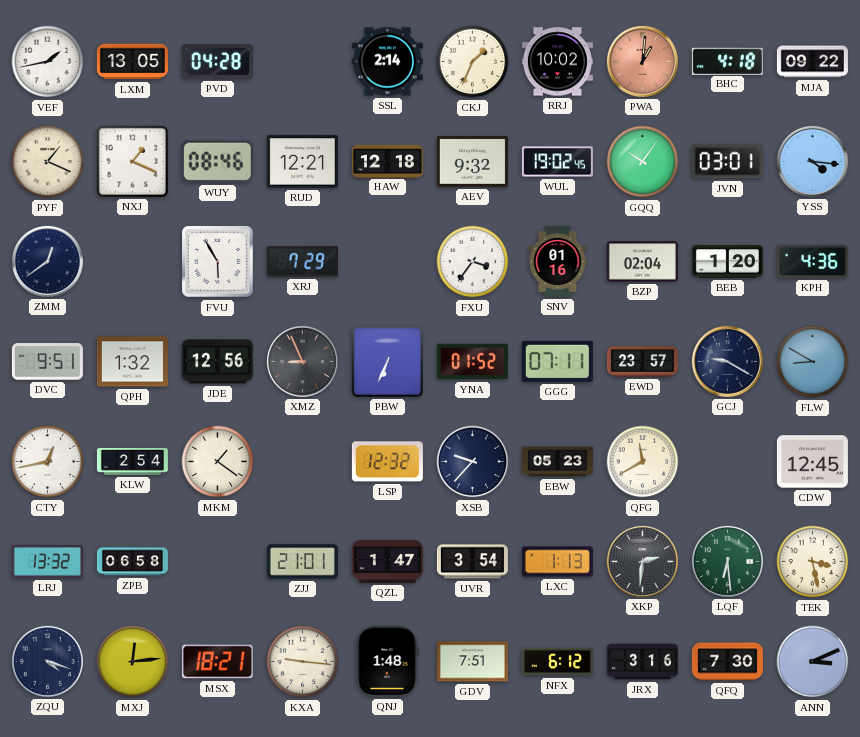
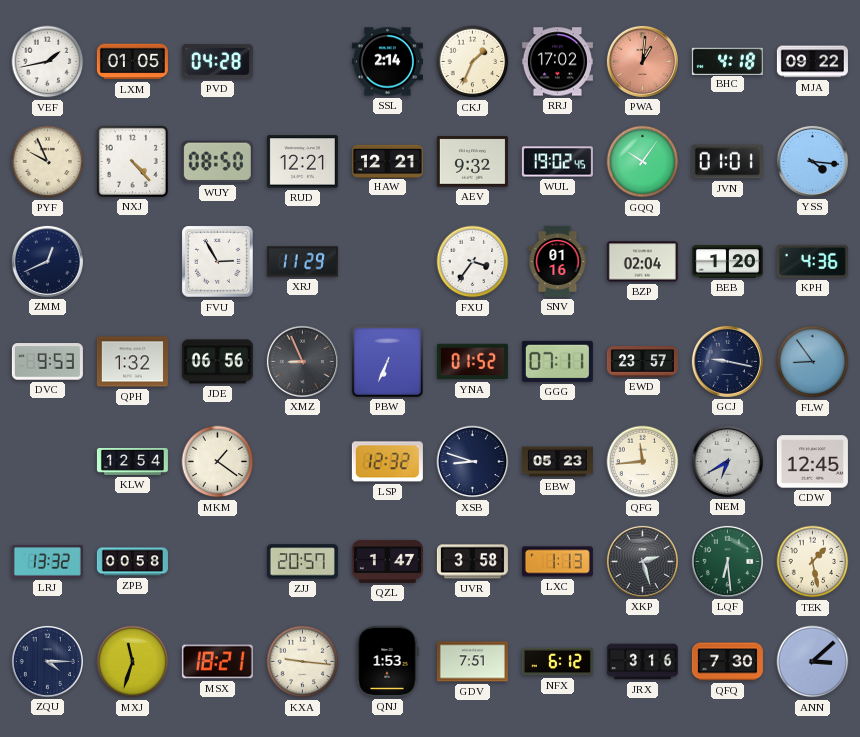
LXM: 13:05 -> 01:05 (132, 62)
RRJ: 10:02 -> 17:02 (557, 62)
PYF: 1:19 -> 9:56 (48, 162)
NXJ: 1:19 -> 4:23 (132, 161)
WUY: 08:46 -> 08:50 (217, 162)
HAW: 12:18 -> 12:21 (387, 161)
JVN: 03:01 -> 01:01 (727, 162)
ZMM: 12:39 -> 12:41 (47, 261)
FVU: 5:55 -> 2:55 (218, 262)
XRJ: 7:29 -> 11:29 (302, 262)
DVC: 9:51 -> 9:53 (47, 362)
JDE: 12:56 -> 06:56 (217, 362)
GCJ: 9:20 -> 9:17 (727, 361)
FLW: 8:50 -> 8:54 (813, 362)
CTY: 12:43 -> none (48, 462)
KLW: 2:54 -> 12:54 (132, 462)
XSB: 9:37 -> 8:48 (473, 462)
QFG: 11:40 -> 11:44 (643, 462)
NEM: none -> 6:40 (727, 461)
ZPB: 06:58 -> 00:58 (132, 562)
ZJJ: 21:01 -> 20:57 (302, 562)
UVR: 3:54 -> 3:58 (472, 562)
XKP: 2:31 -> 2:27 (642, 561)
TEK: 3:28 -> 1:28 (813, 562)
ZQU: 4:18 -> 4:15 (47, 661)
MXJ: 12:14 -> 11:33 (133, 662)
QNJ: 1:48 -> 1:53 (387, 661)
ANN: 3:11 -> 3:08 (813, 662)
